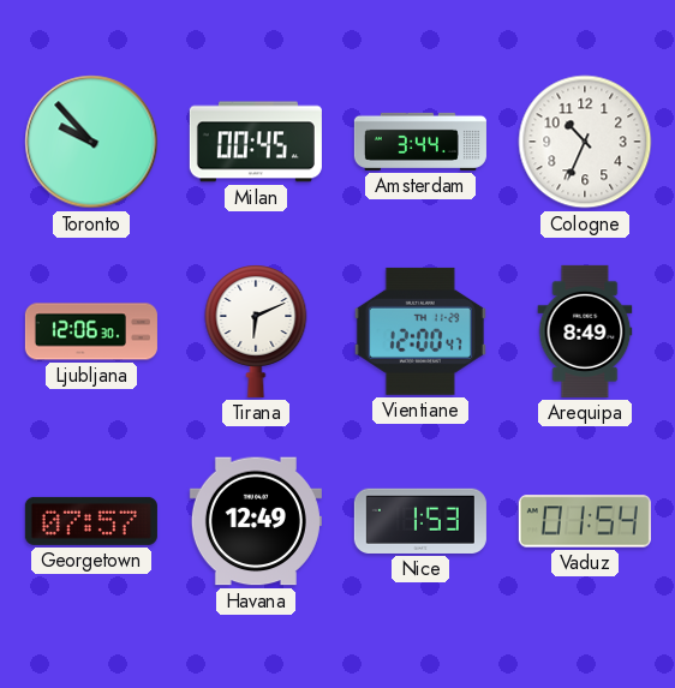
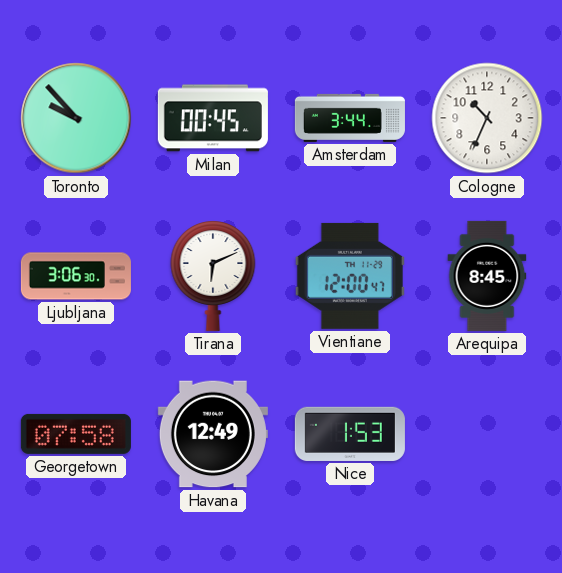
Ljubljana: 12:06 -> 3:06 (76, 276)
Arequipa: 8:49 -> 8:45 (487, 276)
Georgetown: 07:57 -> 07:58 (76, 434)
Vaduz: 01:54 -> none (585, 521)
